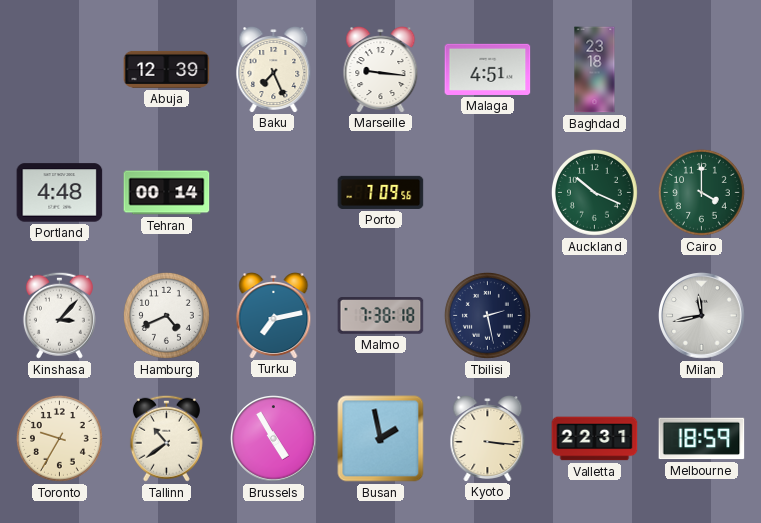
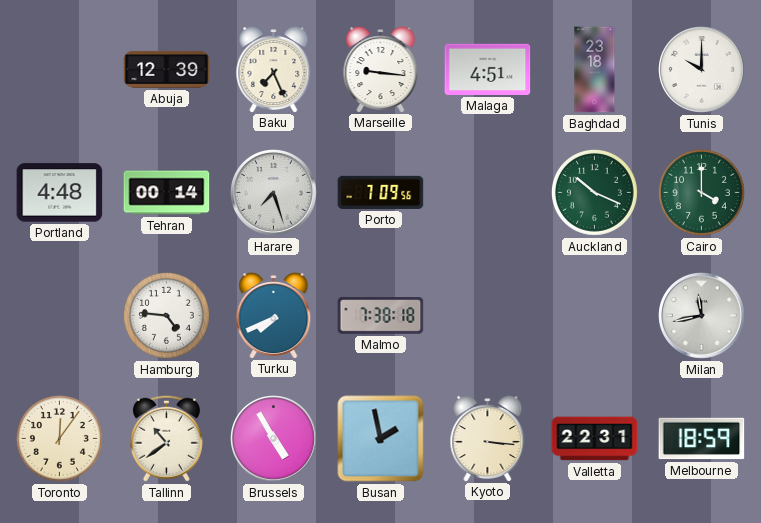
Tunis: none -> 10:00 (702, 70)
Harare: none -> 7:27 (274, 193)
Kinshasa: 3:07 -> none (59, 315)
Hamburg: 4:41 -> 4:46 (166, 315)
Turku: 7:13 -> 7:41 (274, 316)
Tbilisi: 2:28 -> none (487, 315)
Toronto: 9:35 -> 12:06 (59, 438)
